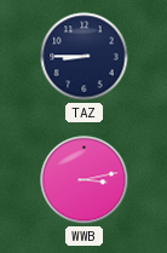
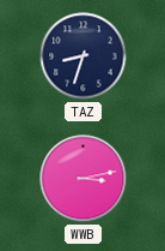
TAZ: 8:45 -> 8:33 (84, 56)
